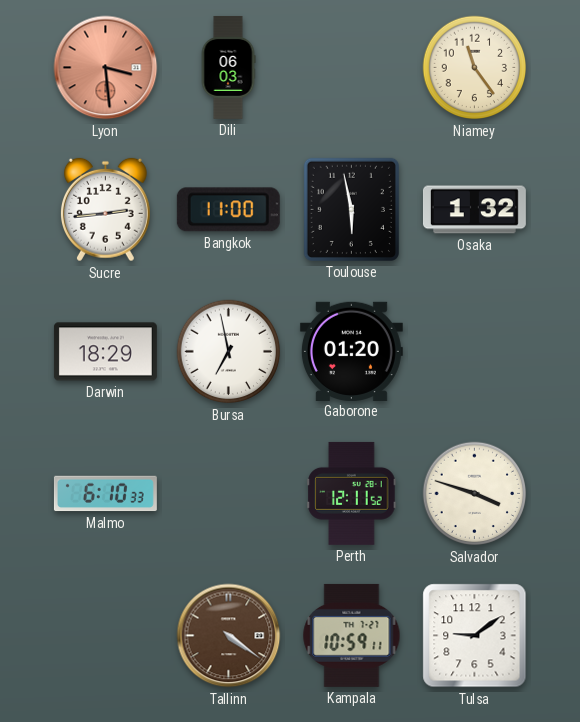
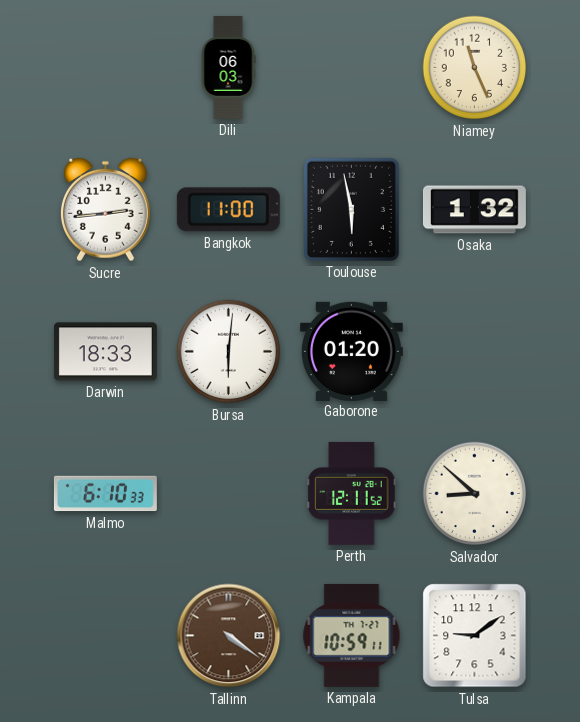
Lyon: 3:29 -> none (106, 68)
Niamey: 11:24 -> 11:26 (475, 68)
Darwin: 18:29 -> 18:33 (105, 352)
Bursa: 6:58 -> 6:01 (229, 352)
Salvador: 3:48 -> 8:52 (475, 494)
